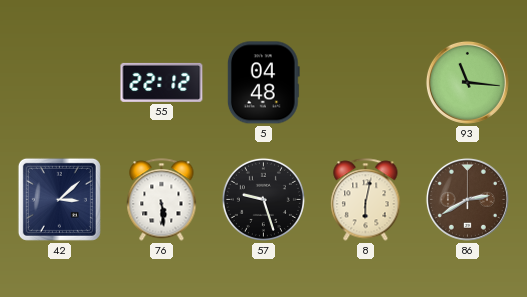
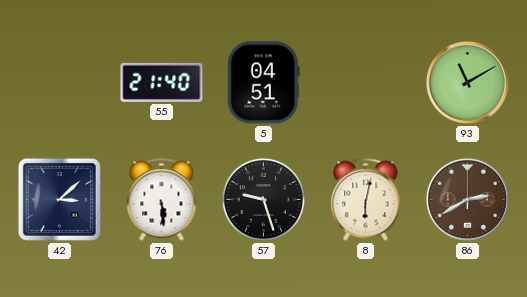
55: 22:12 -> 21:40 (162, 82)
5: 04:48 -> 04:51 (263, 83)
93: 11:16 -> 11:10 (467, 82)
